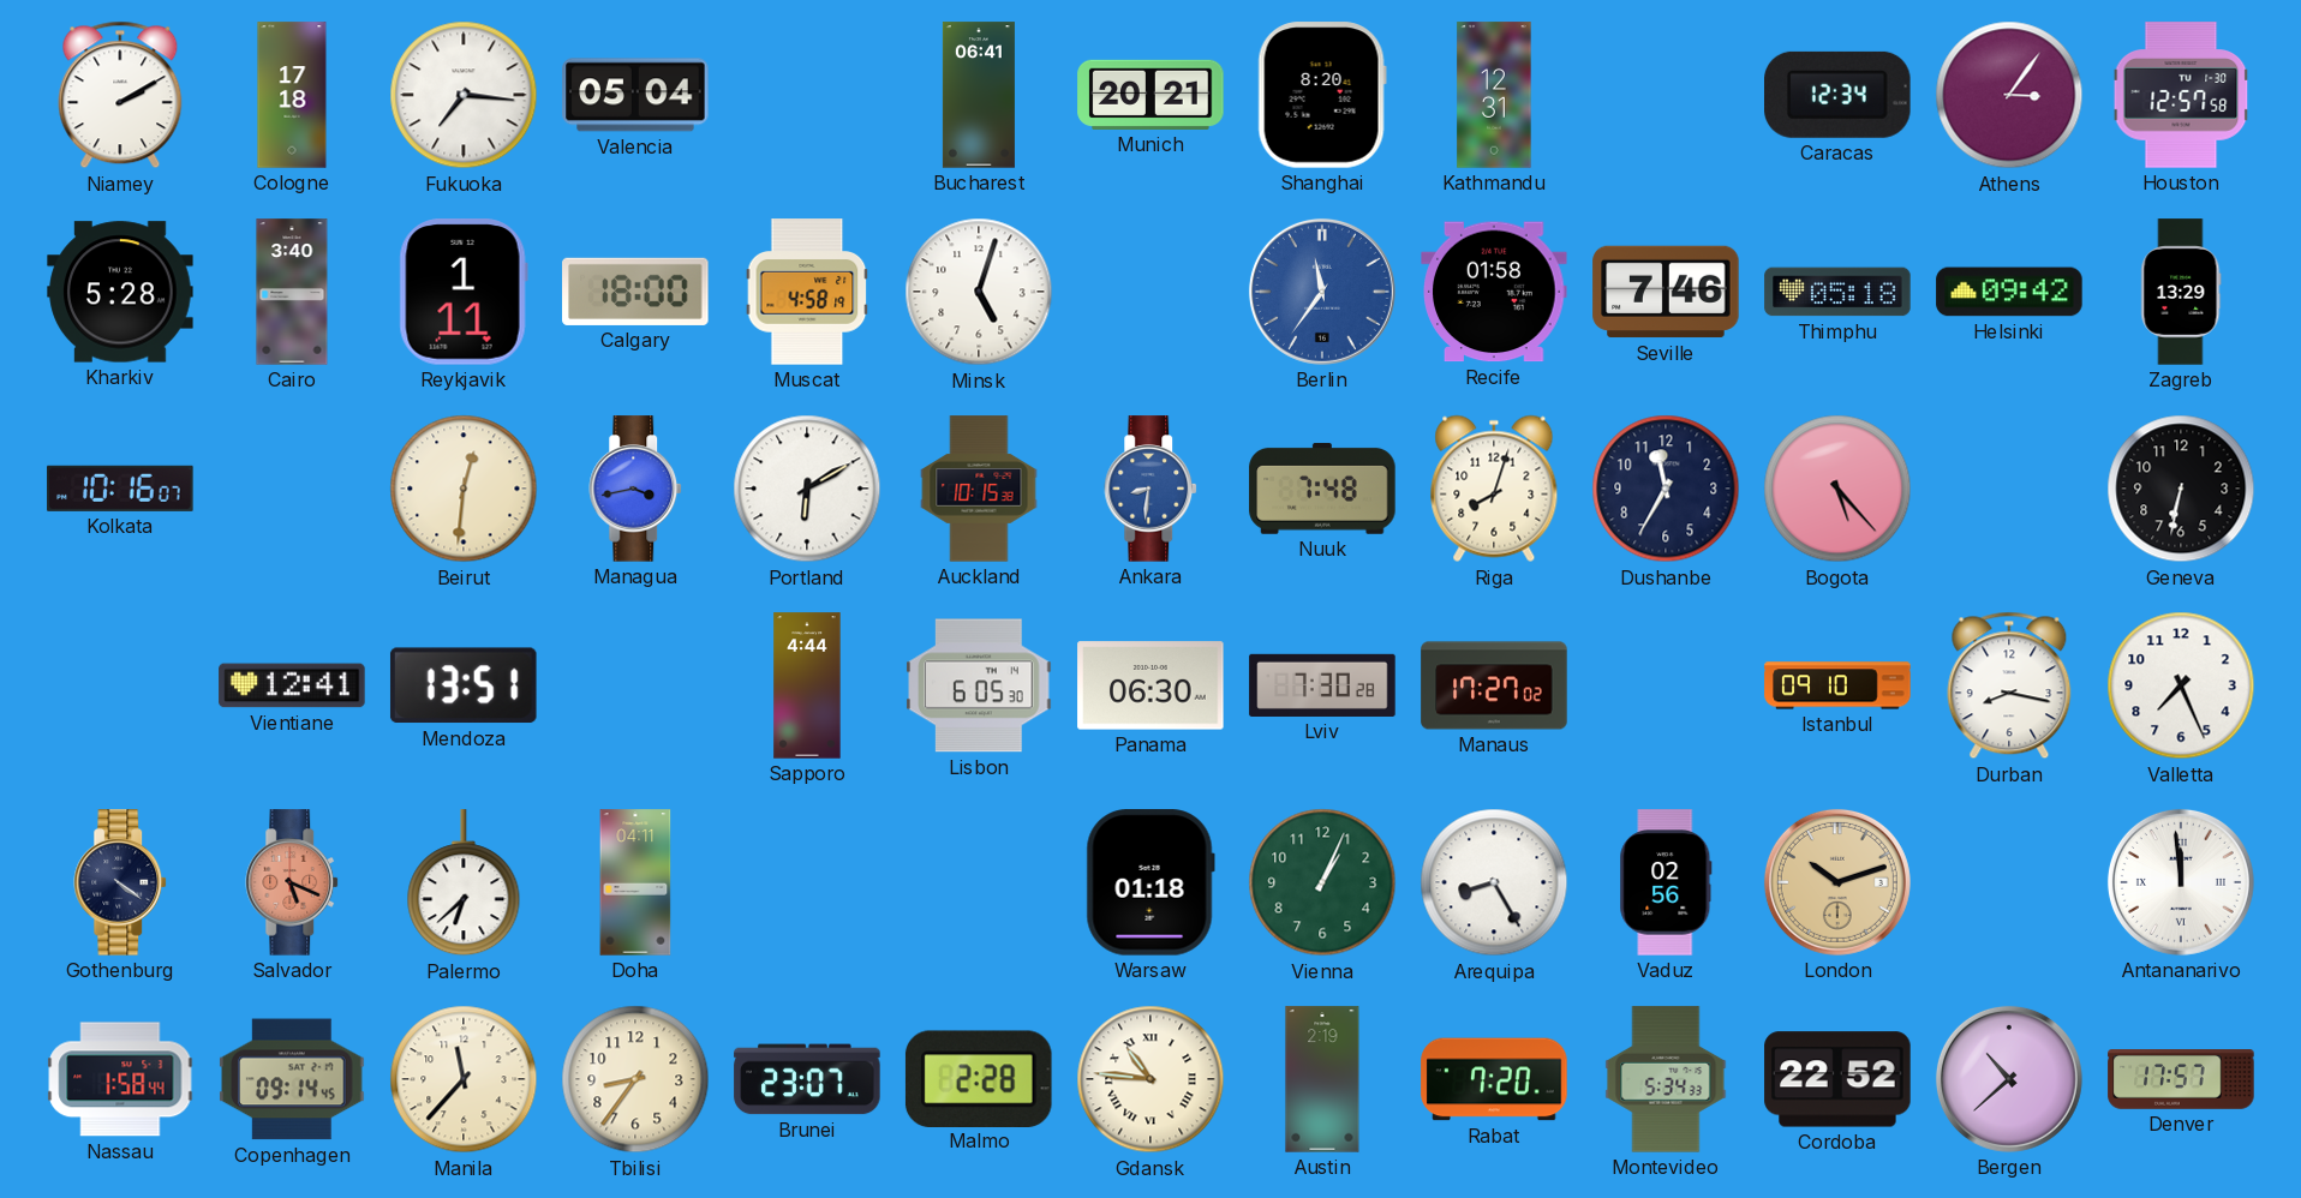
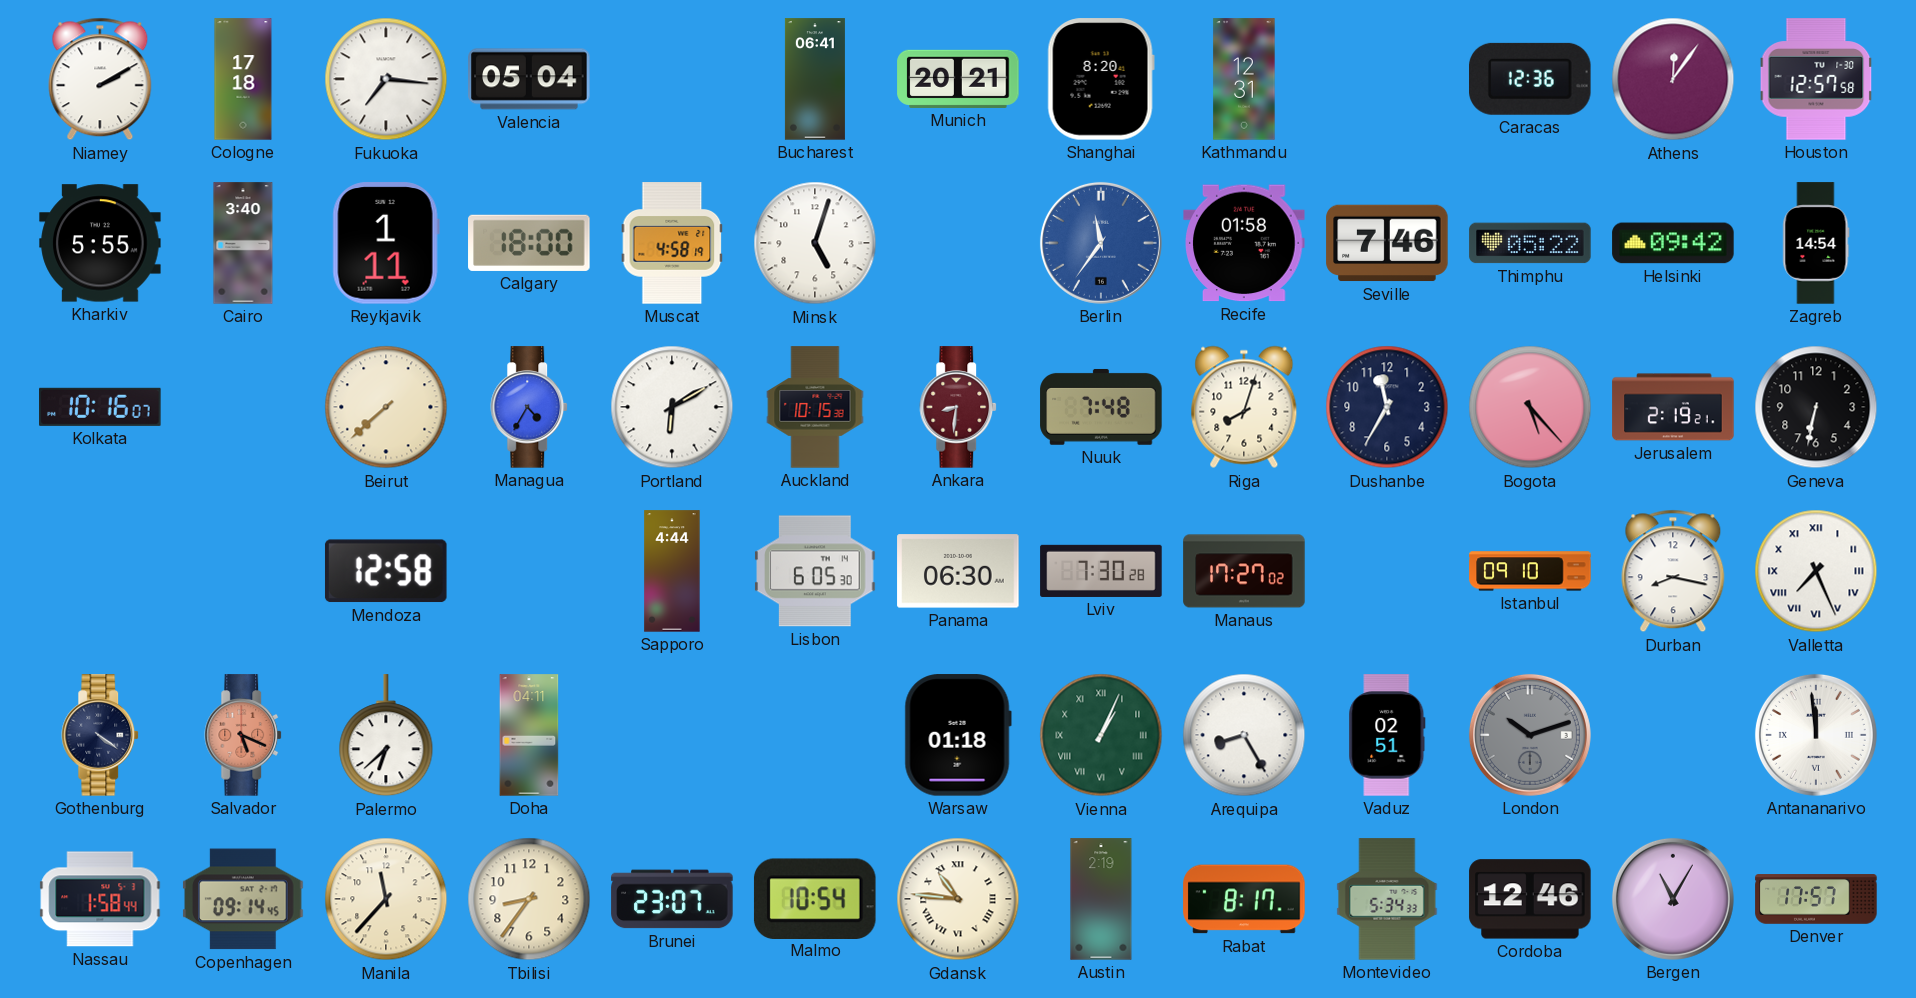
Caracas: 12:34 -> 12:36 (1531, 79)
Athens: 3:06 -> 12:06 (1673, 79)
Kharkiv: 5:28 -> 5:55 (100, 243)
Thimphu: 05:18 -> 05:22 (1530, 243)
Zagreb: 13:29 -> 14:54 (1816, 243)
Beirut: 12:31 -> 7:38 (386, 407)
Managua: 3:43 -> 4:35 (530, 407)
Ankara dial: blue -> burgundy (959, 407)
Jerusalem: none -> 2:19 (1673, 407)
Vientiane: 12:41 -> none (292, 685)
Mendoza: 13:51 -> 12:58 (386, 571)
Valletta numerals: Arabic -> Roman (1816, 571)
Vienna numerals: Arabic -> Roman (1101, 735)
Vaduz: 02:56 -> 02:51 (1387, 735)
London dial: champagne -> grey (1530, 735)
Malmo: 2:28 -> 10:54 (815, 898)
Rabat: 7:20 -> 8:17 (1244, 899)
Cordoba: 22:52 -> 12:46 (1530, 899)
Bergen: 10:38 -> 11:05 (1673, 899)
